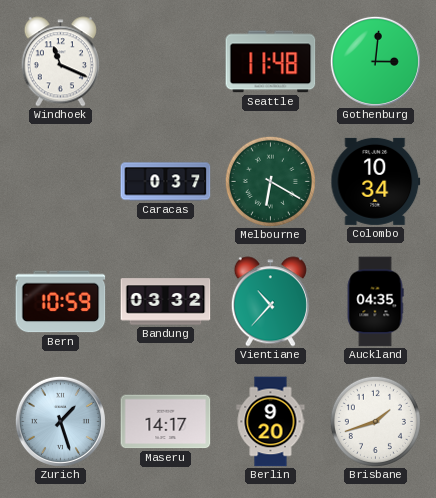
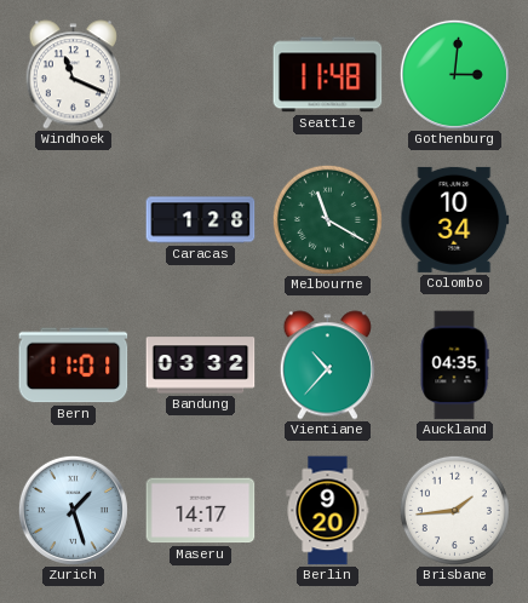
Caracas: 0:37 -> 1:28 (201, 220)
Melbourne: 6:20 -> 11:20 (327, 219)
Bern: 10:59 -> 11:01 (74, 366)
Brisbane: 1:42 -> 1:44 (454, 510)
